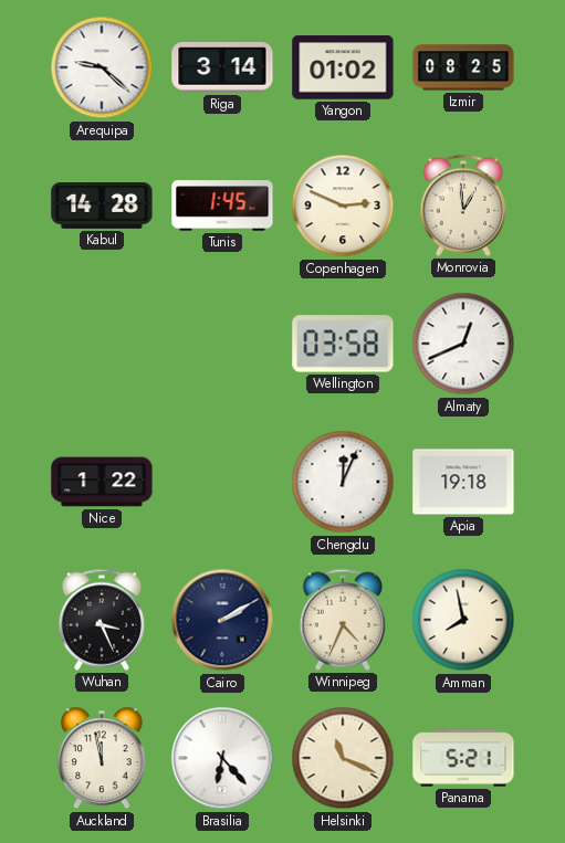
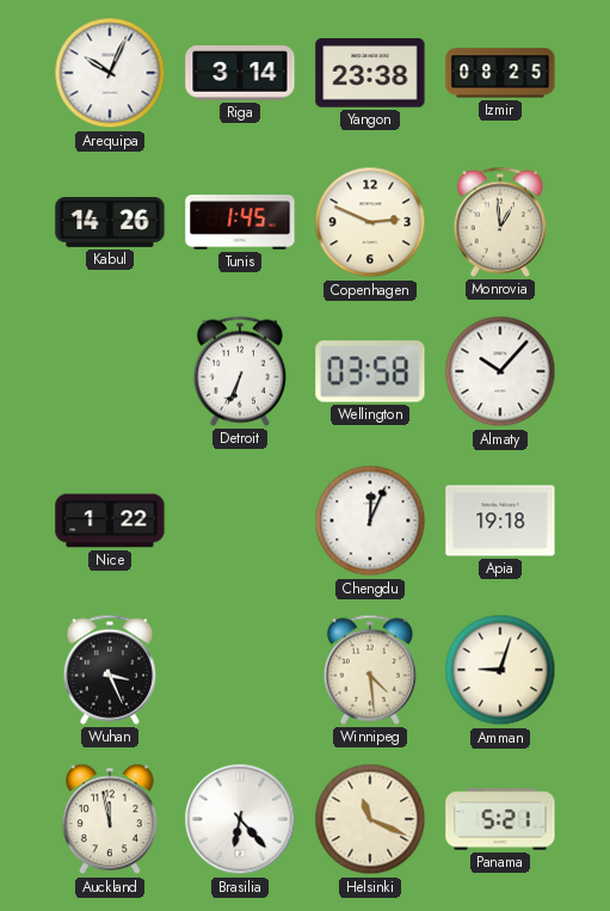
Arequipa: 9:22 -> 10:04 (110, 73)
Yangon: 01:02 -> 23:38 (370, 73)
Kabul: 14:28 -> 14:26 (110, 223)
Detroit: none -> 6:34 (239, 371)
Almaty: 12:41 -> 10:07 (500, 371)
Cairo: 2:10 -> none (222, 620)
Winnipeg: 4:34 -> 4:29 (369, 670)
Amman: 7:58 -> 9:03 (500, 670)
